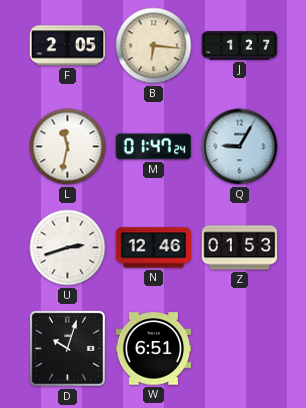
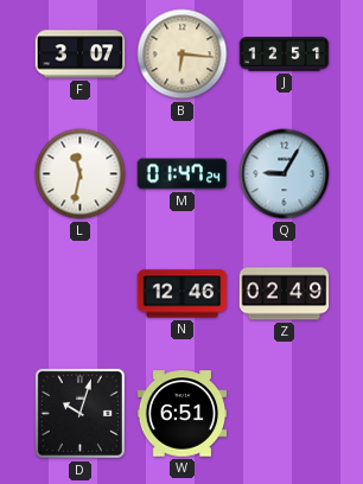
F: 2:05 -> 3:07 (81, 55)
J: 1:27 -> 12:51 (285, 55)
U: 2:42 -> none (68, 248)
Z: 01:53 -> 02:49 (285, 294)
